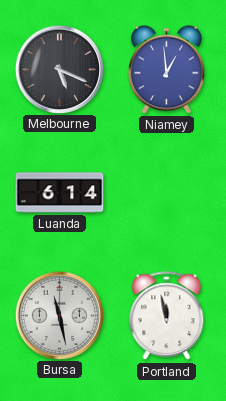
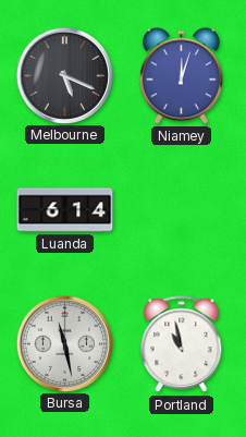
Niamey: 12:59 -> 12:03 (181, 76)
Portland: 11:58 -> 10:58 (182, 344)
